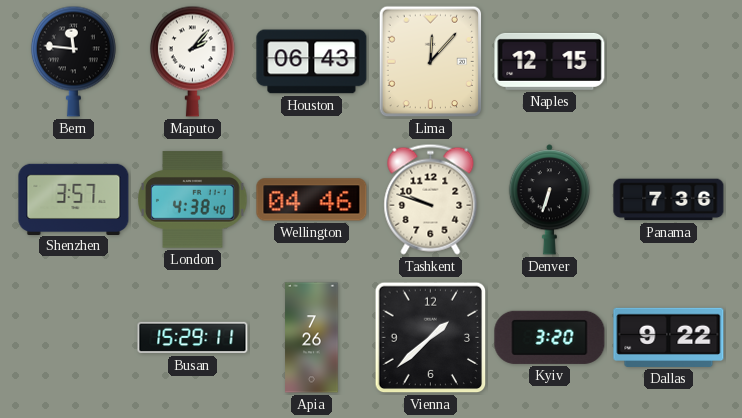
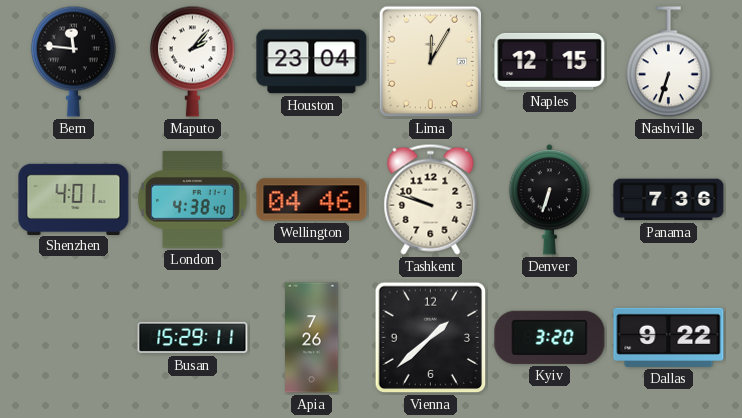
Houston: 06:43 -> 23:04 (312, 62)
Lima: 12:07 -> 12:05 (431, 62)
Nashville: none -> 6:33 (668, 62)
Shenzhen: 3:57 -> 4:01 (74, 199)
